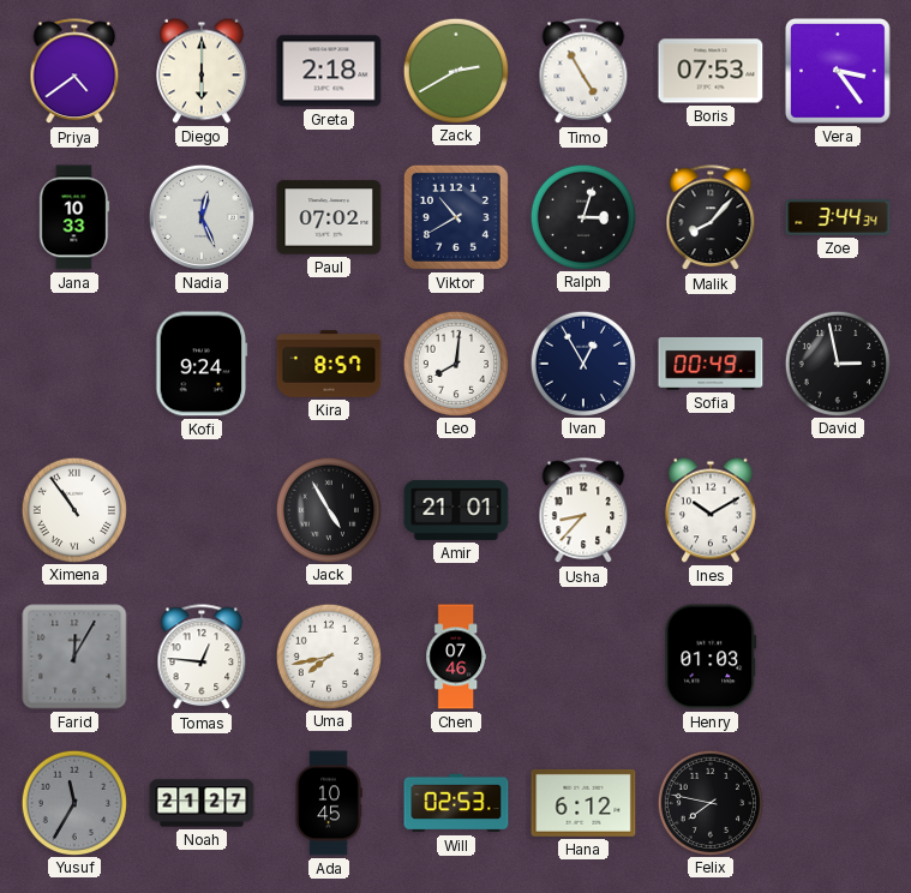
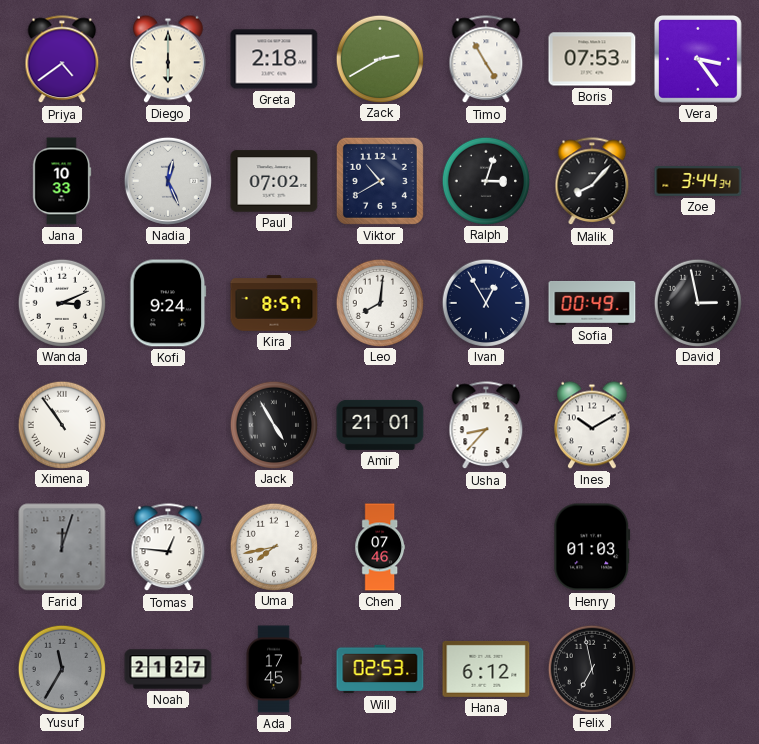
Wanda: none -> 3:11 (61, 302)
Farid: 12:05 -> 12:03 (62, 547)
Ada: 10:45 -> 17:45 (274, 669)
Felix: 7:47 -> 6:58 (591, 668)
